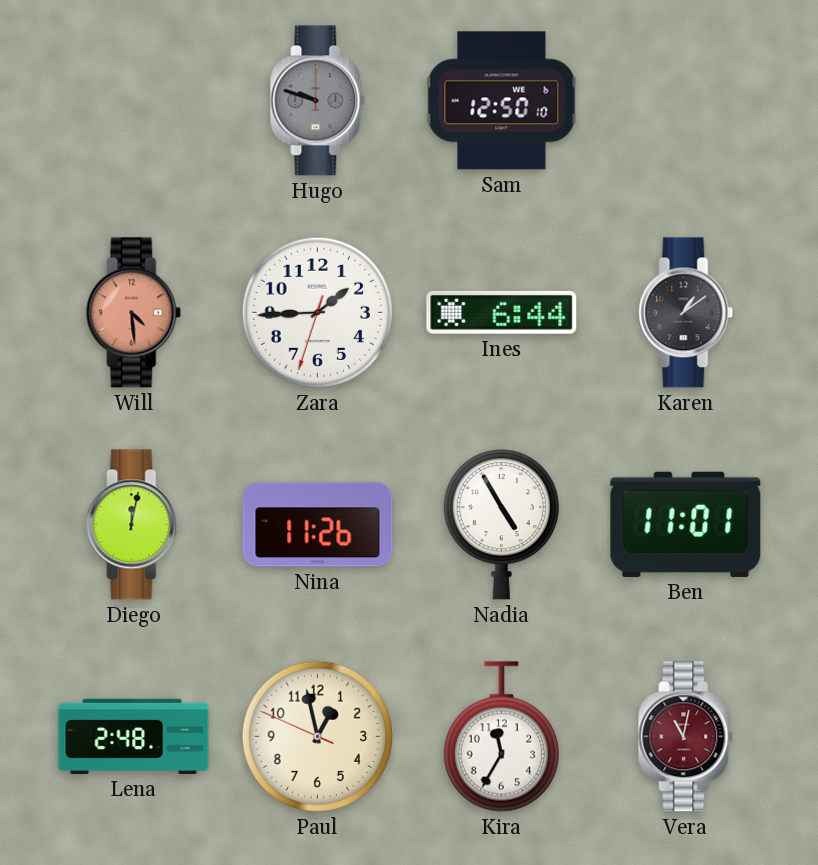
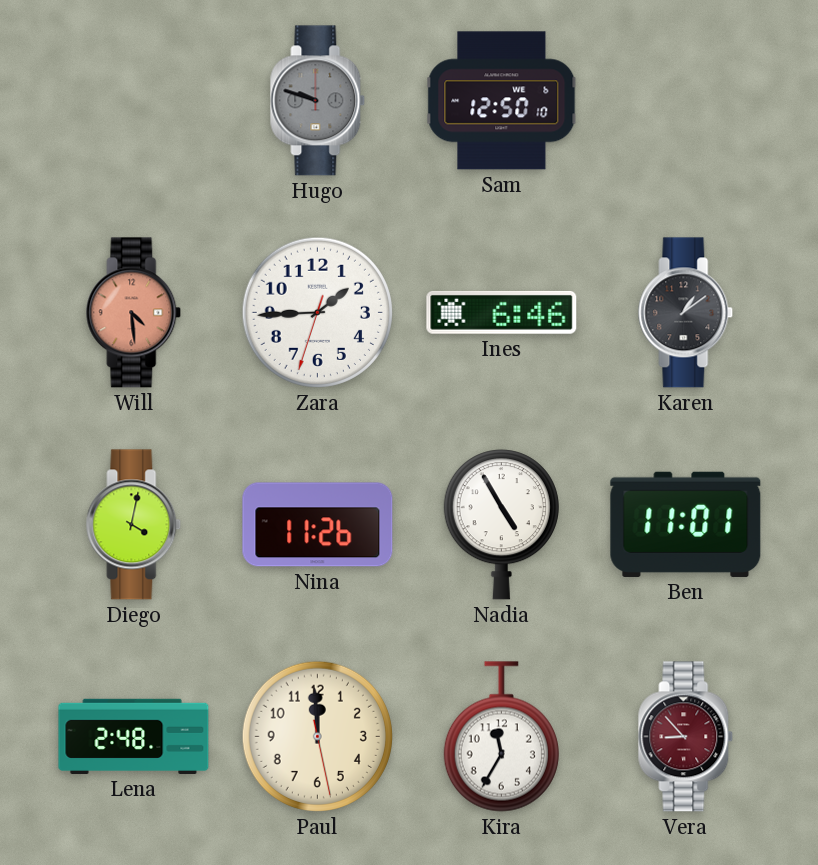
Ines: 6:44 -> 6:46 (502, 312)
Diego: 12:02 -> 4:02 (134, 525)
Paul: 12:57 -> 11:59 (317, 736)
Vera: 11:02 -> 8:53 (686, 737)
